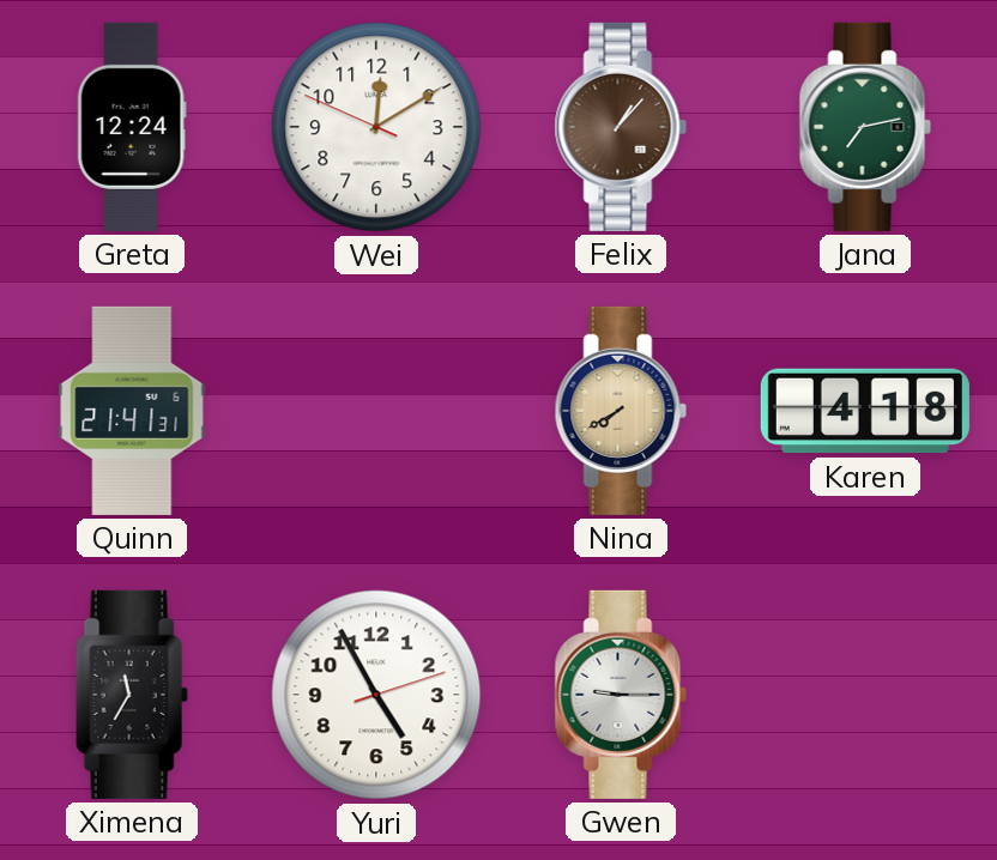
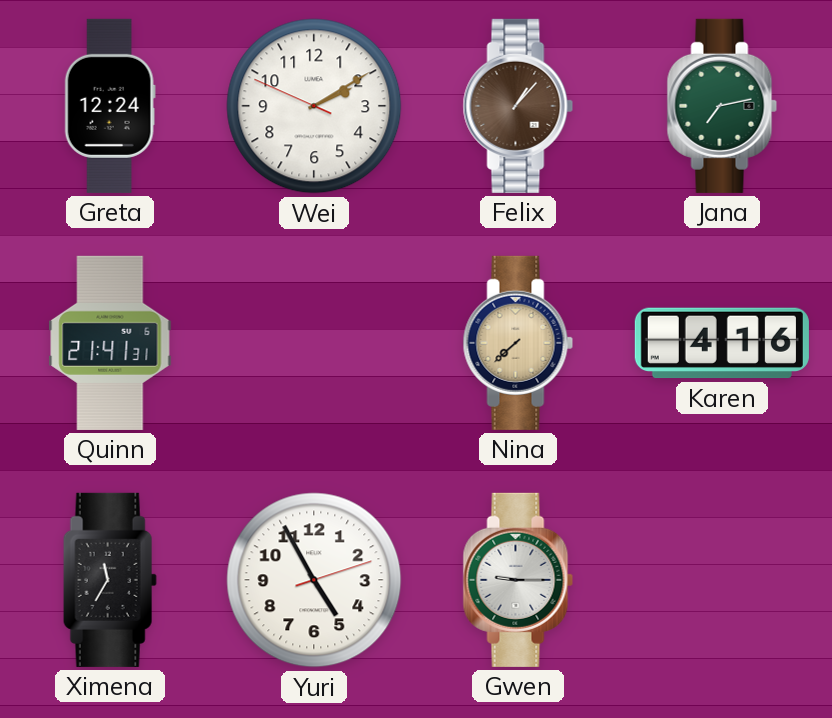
Wei: 12:09 -> 2:09 (314, 106)
Nina: 7:40 -> 7:38 (518, 343)
Karen: 4:18 -> 4:16 (722, 343)
